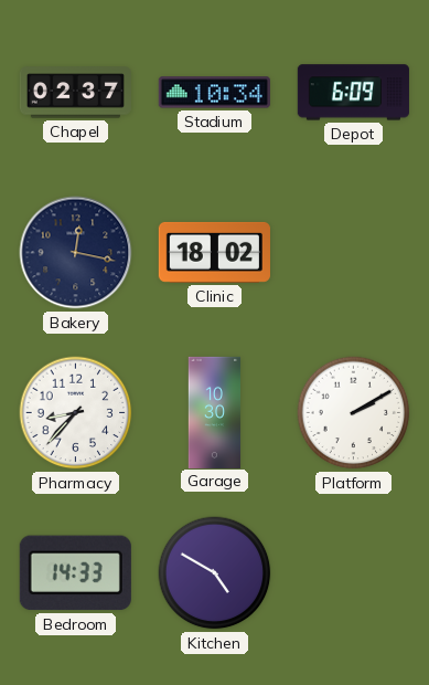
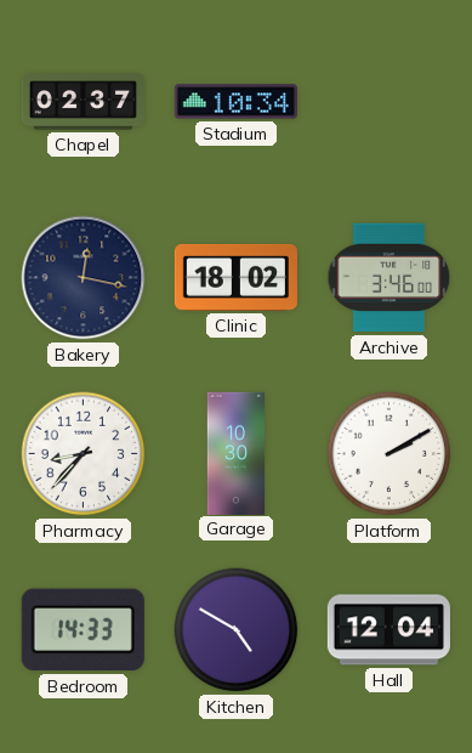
Depot: 6:09 -> none (353, 93)
Archive: none -> 3:46 (389, 278)
Hall: none -> 12:04 (388, 630)
